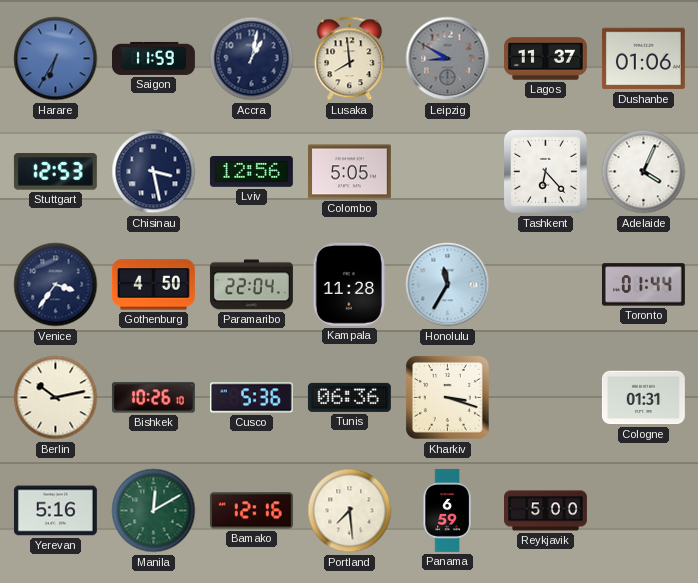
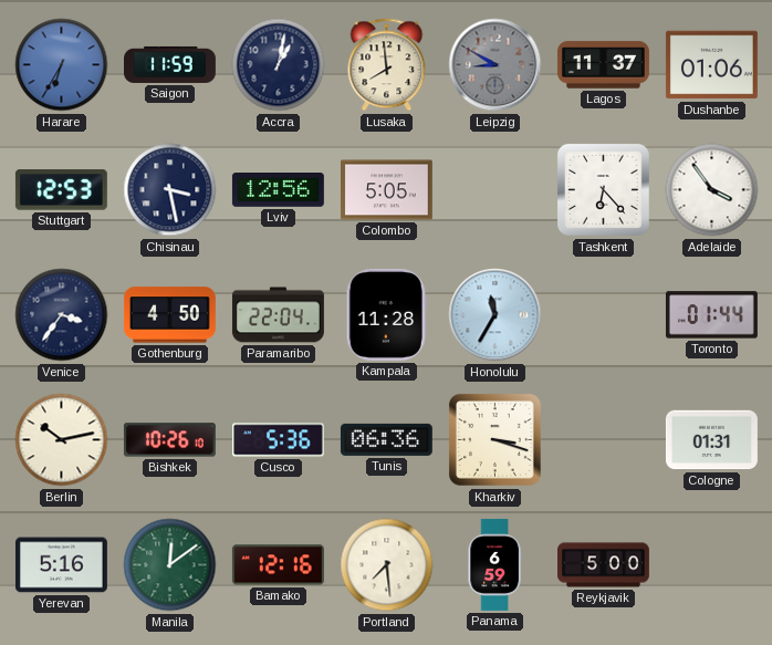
Adelaide: 4:04 -> 3:54 (712, 190)
Manila: 12:10 -> 12:09 (170, 565)
